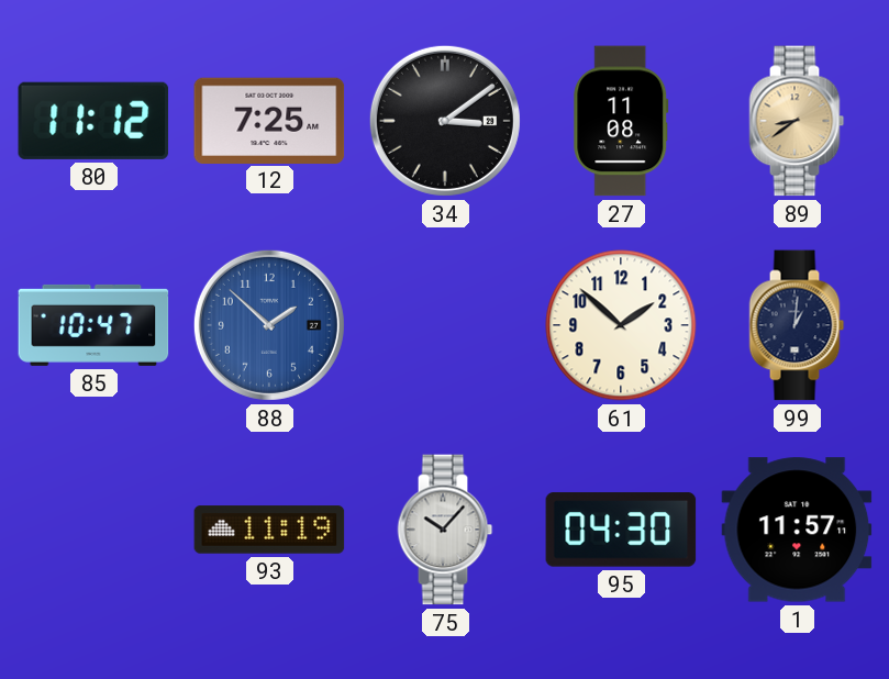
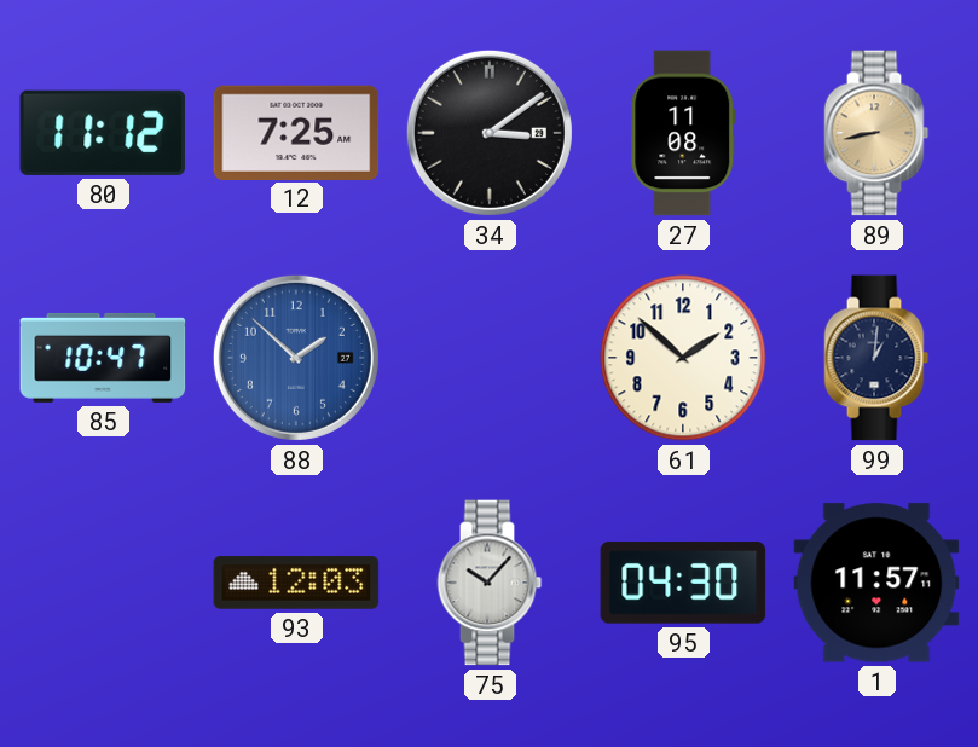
89: 8:39 -> 8:43 (876, 133)
93: 11:19 -> 12:03 (296, 583)
